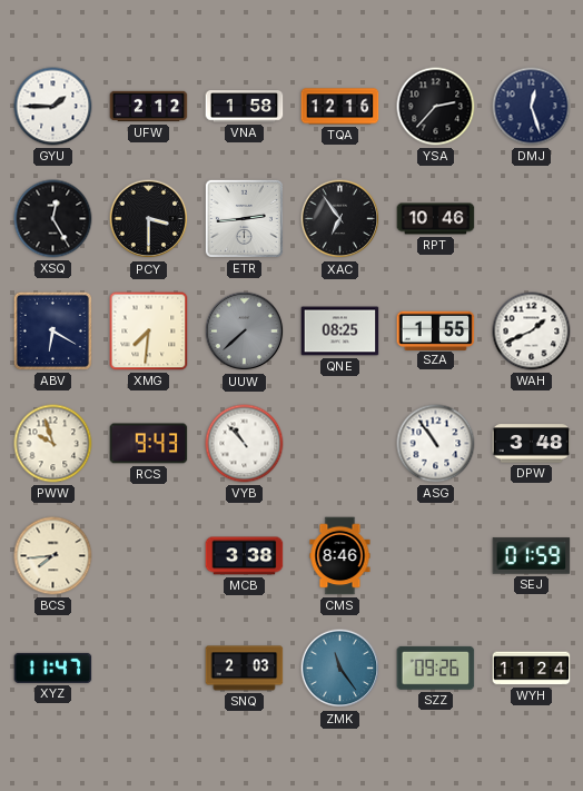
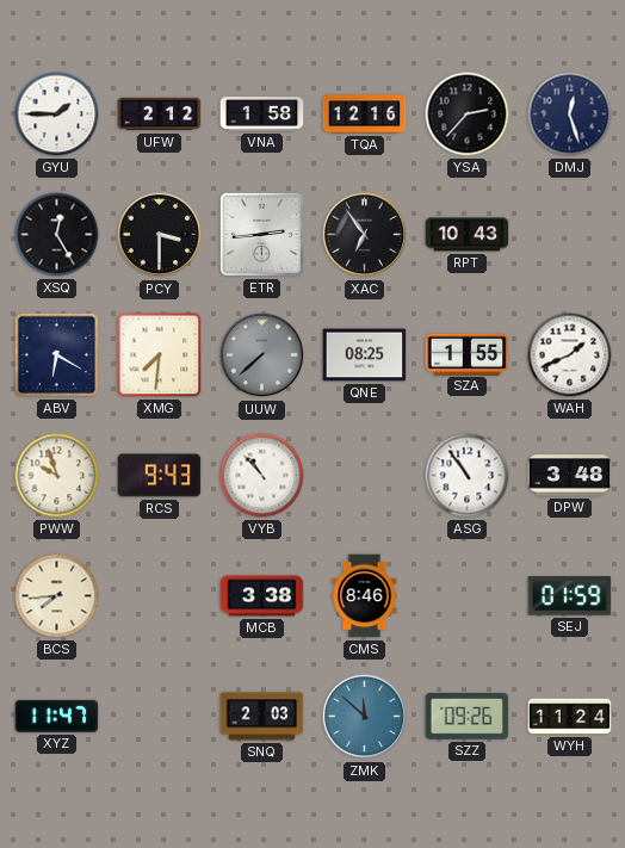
RPT: 10:46 -> 10:43 (468, 235)
ZMK: 11:24 -> 11:52 (365, 717)
